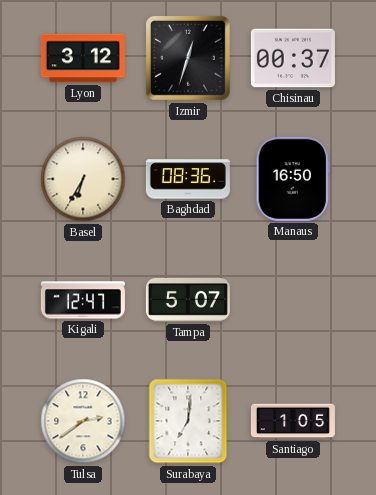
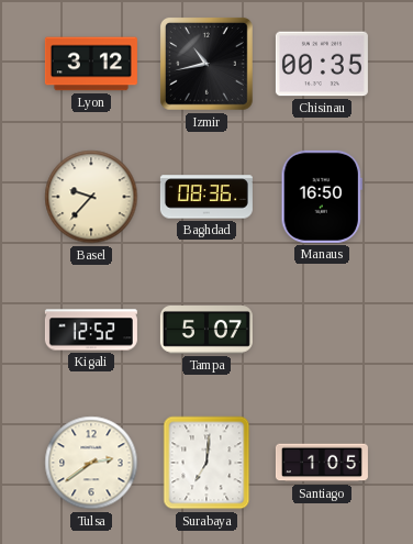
Izmir: 12:33 -> 10:43 (206, 64)
Chisinau: 00:37 -> 00:35 (322, 64)
Basel: 6:35 -> 9:37 (91, 197)
Kigali: 12:47 -> 12:52 (91, 330)
